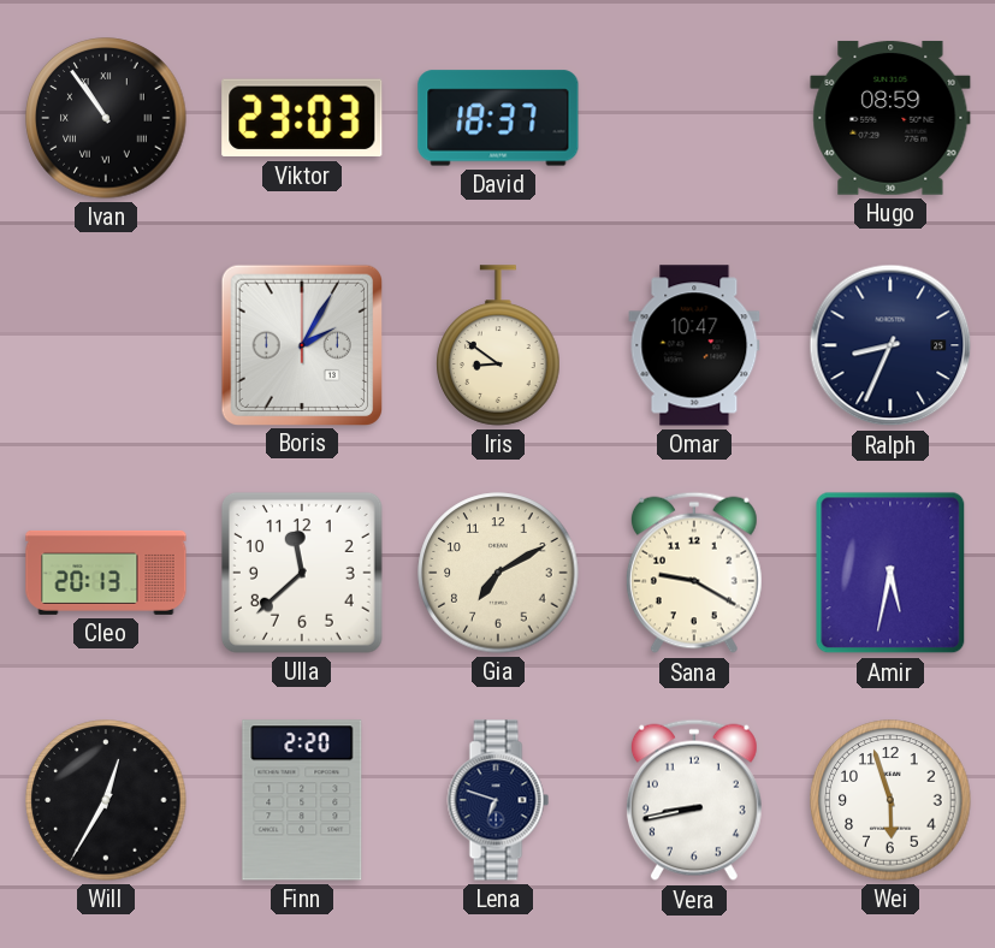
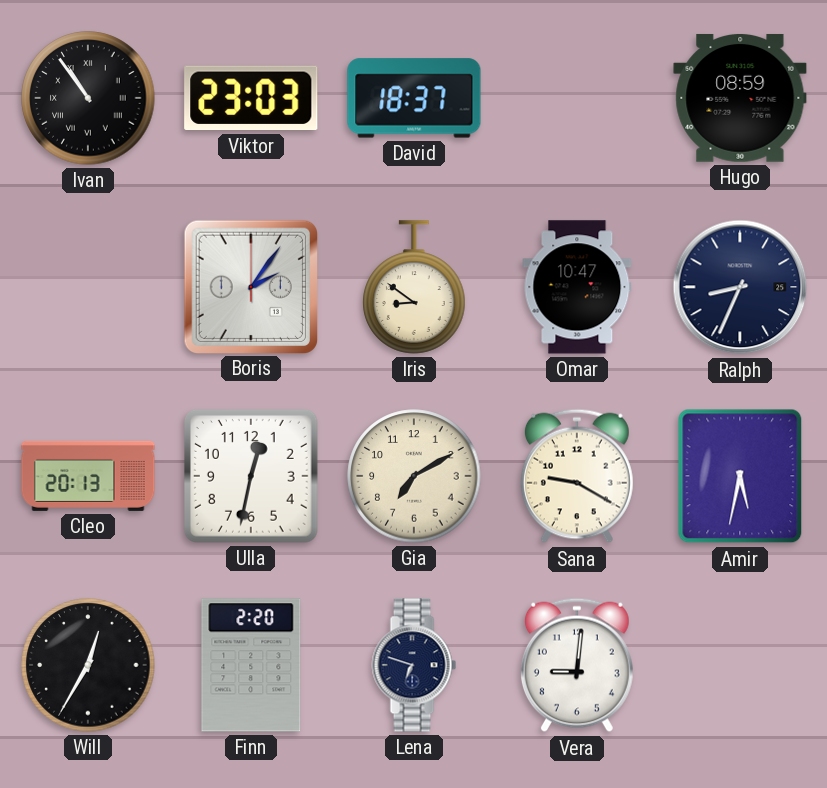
Boris: 2:05 -> 2:06 (250, 286)
Ulla: 11:38 -> 12:32 (251, 476)
Vera: 8:43 -> 9:01 (577, 665)
Wei: 5:57 -> none (890, 800)
